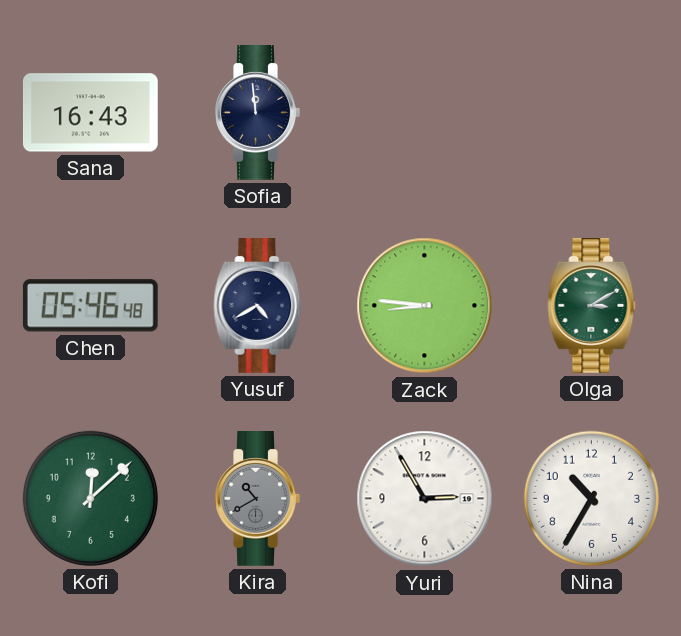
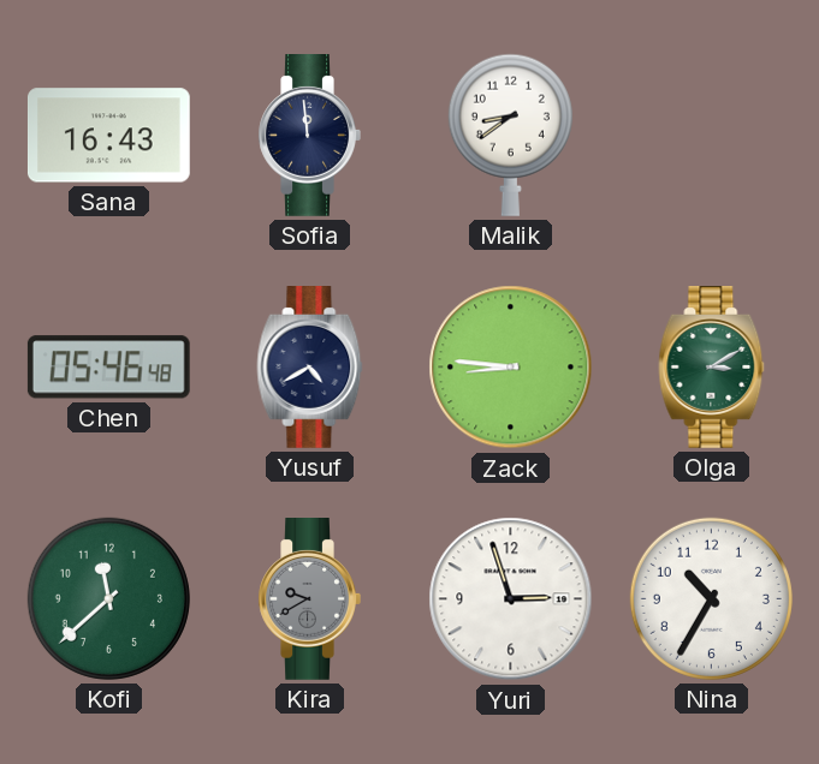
Malik: none -> 8:39 (510, 135)
Kofi: 12:08 -> 11:38 (108, 598)
Kira: 10:40 -> 9:40 (309, 599)
Yuri: 2:55 -> 2:57 (511, 599)
